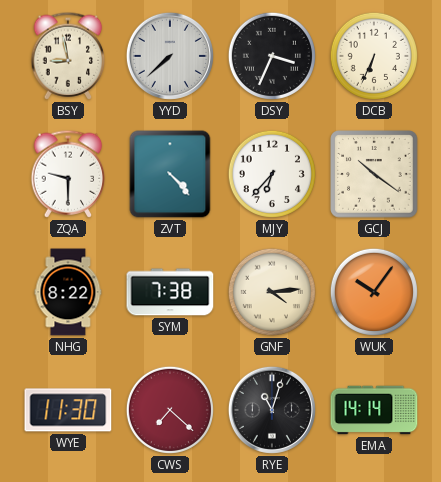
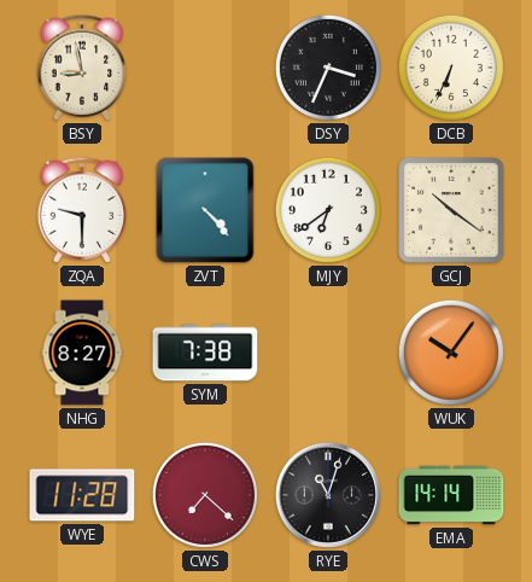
YYD: 7:38 -> none (170, 56)
MJY: 6:37 -> 6:39 (328, 210)
NHG: 8:22 -> 8:27 (82, 353)
GNF: 4:14 -> none (272, 292)
WYE: 11:30 -> 11:28 (82, 495)
